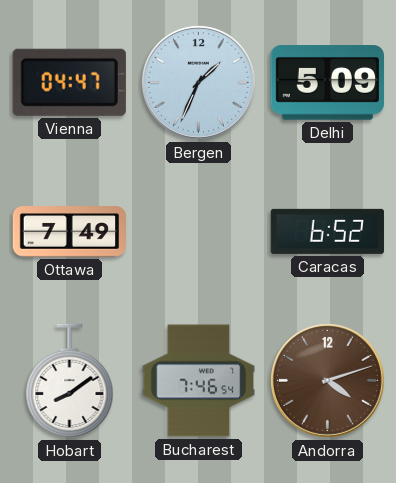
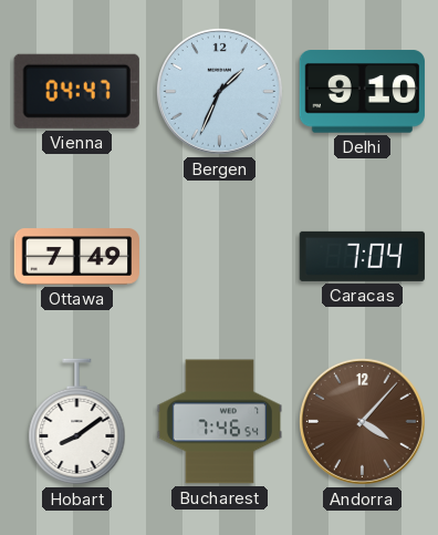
Delhi: 5:09 -> 9:10 (362, 92)
Caracas: 6:52 -> 7:04 (362, 256)
Andorra: 4:12 -> 4:07 (362, 421)
